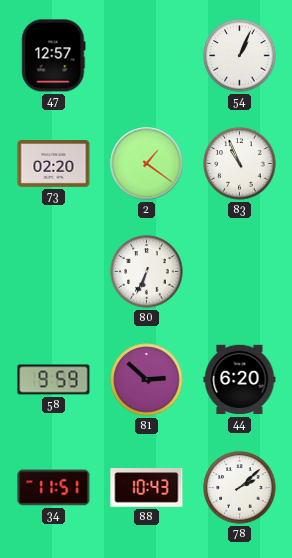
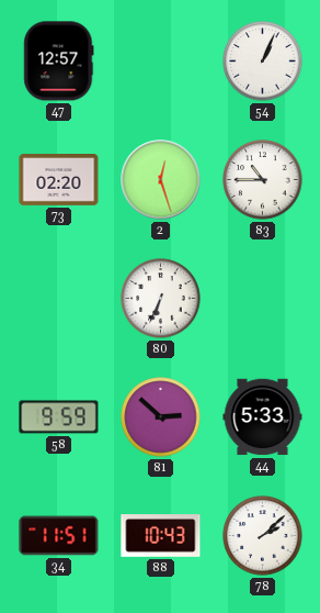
2: 1:21 -> 12:27 (161, 180)
83: 10:56 -> 10:45 (263, 180)
44: 6:20 -> 5:33 (263, 417)
